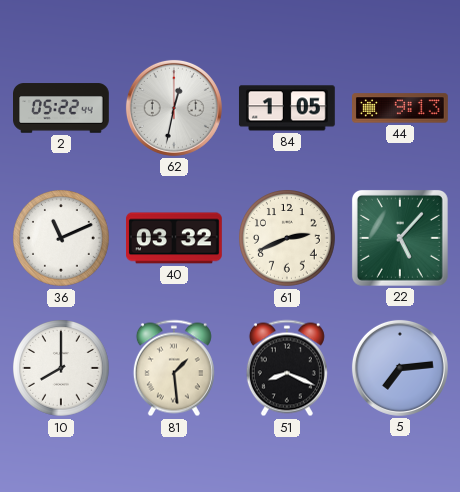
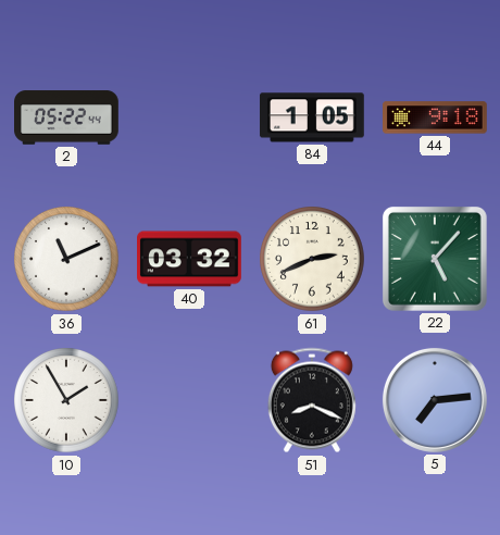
62: 12:32 -> none (174, 108)
44: 9:13 -> 9:18 (436, 117)
10: 8:00 -> 1:55 (67, 401)
81: 1:29 -> none (174, 368)
